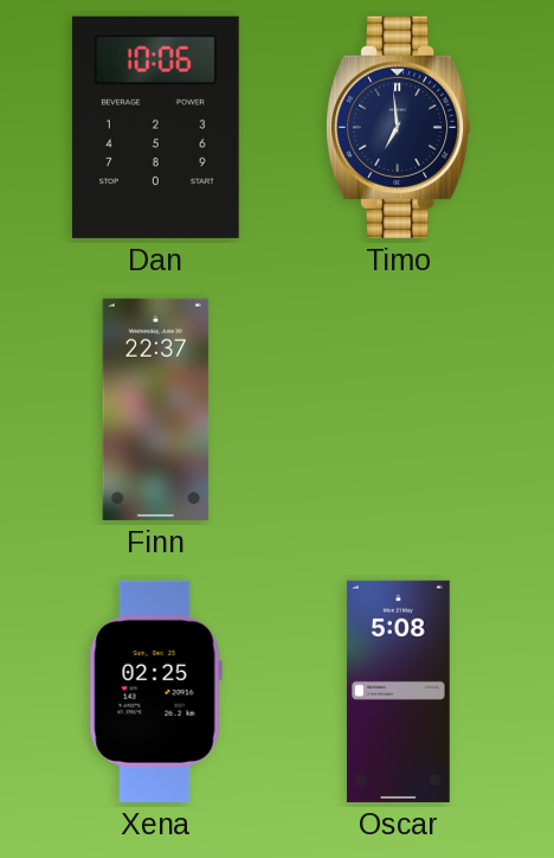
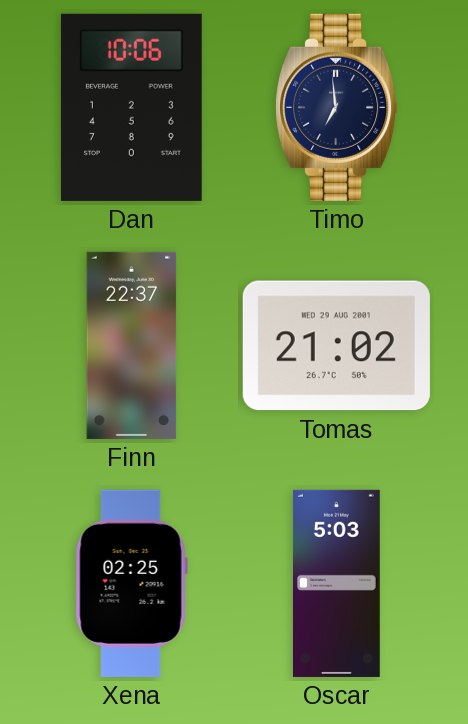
Tomas: none -> 21:02 (336, 346)
Oscar: 5:08 -> 5:03 (336, 583)
